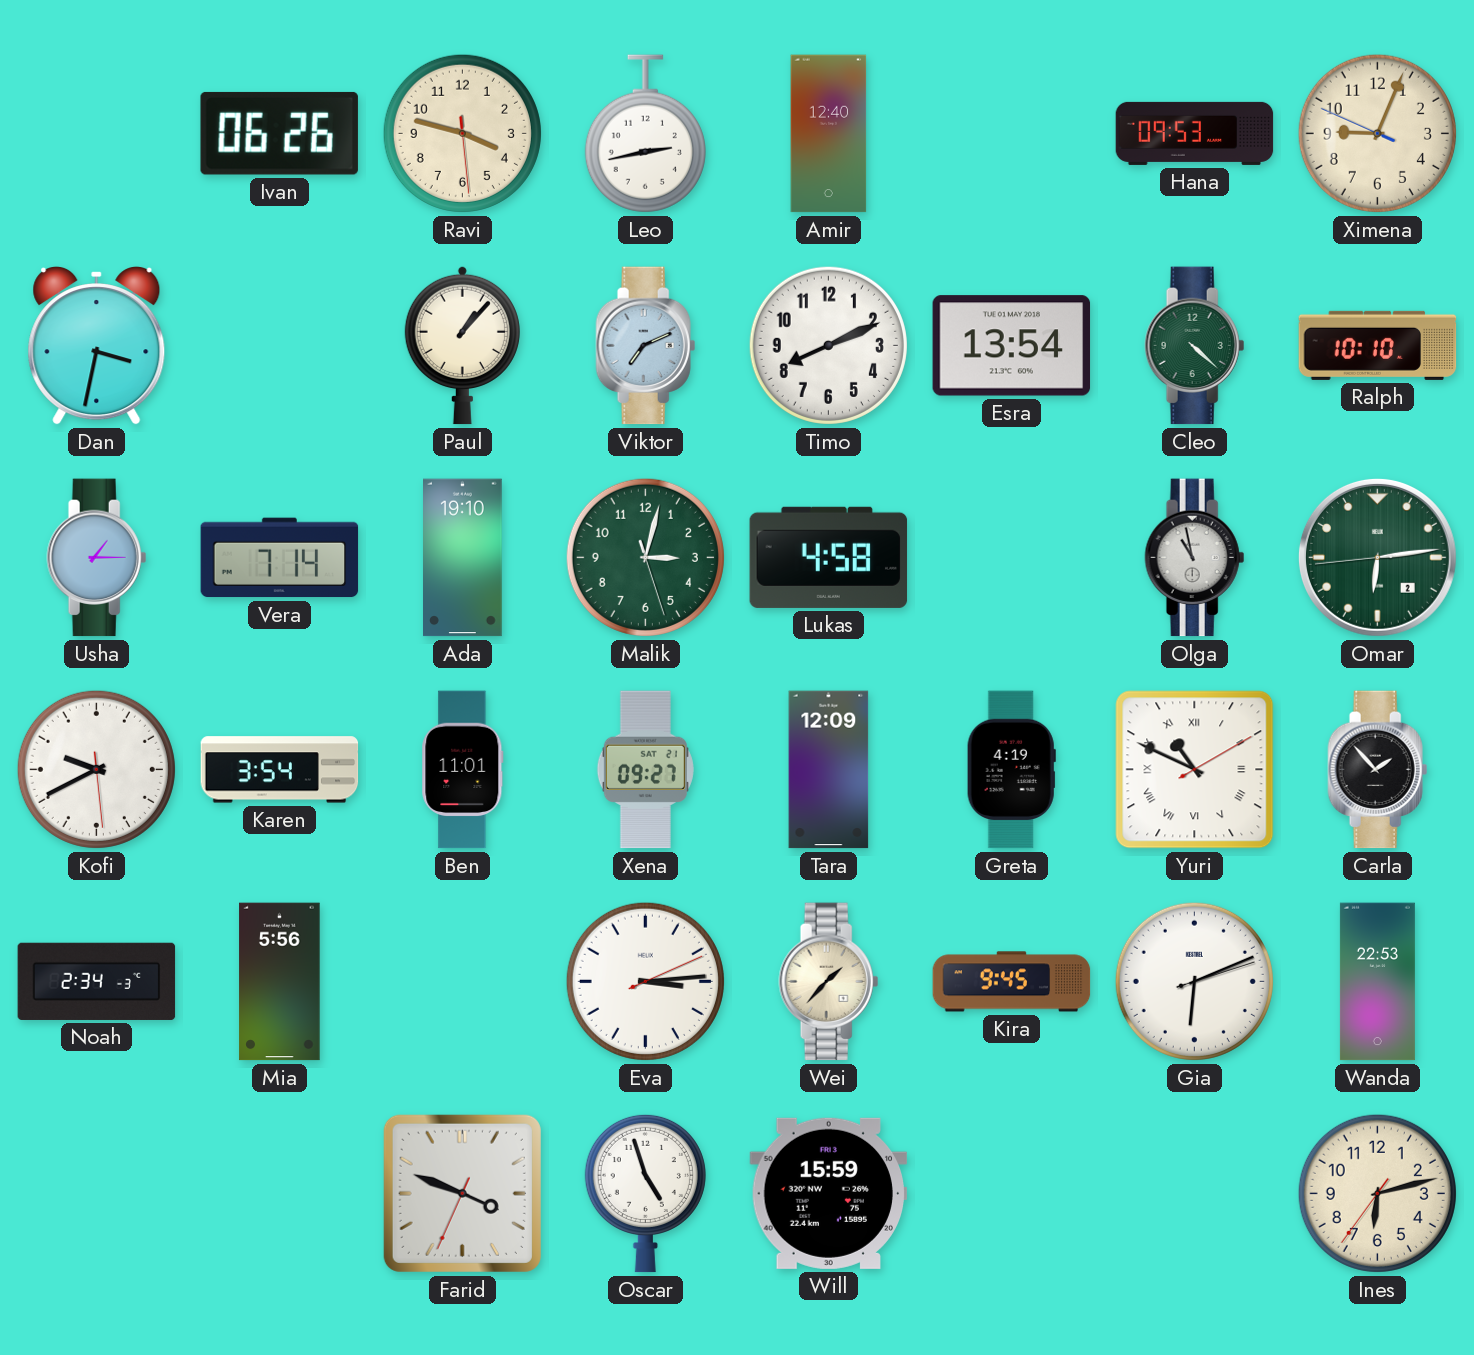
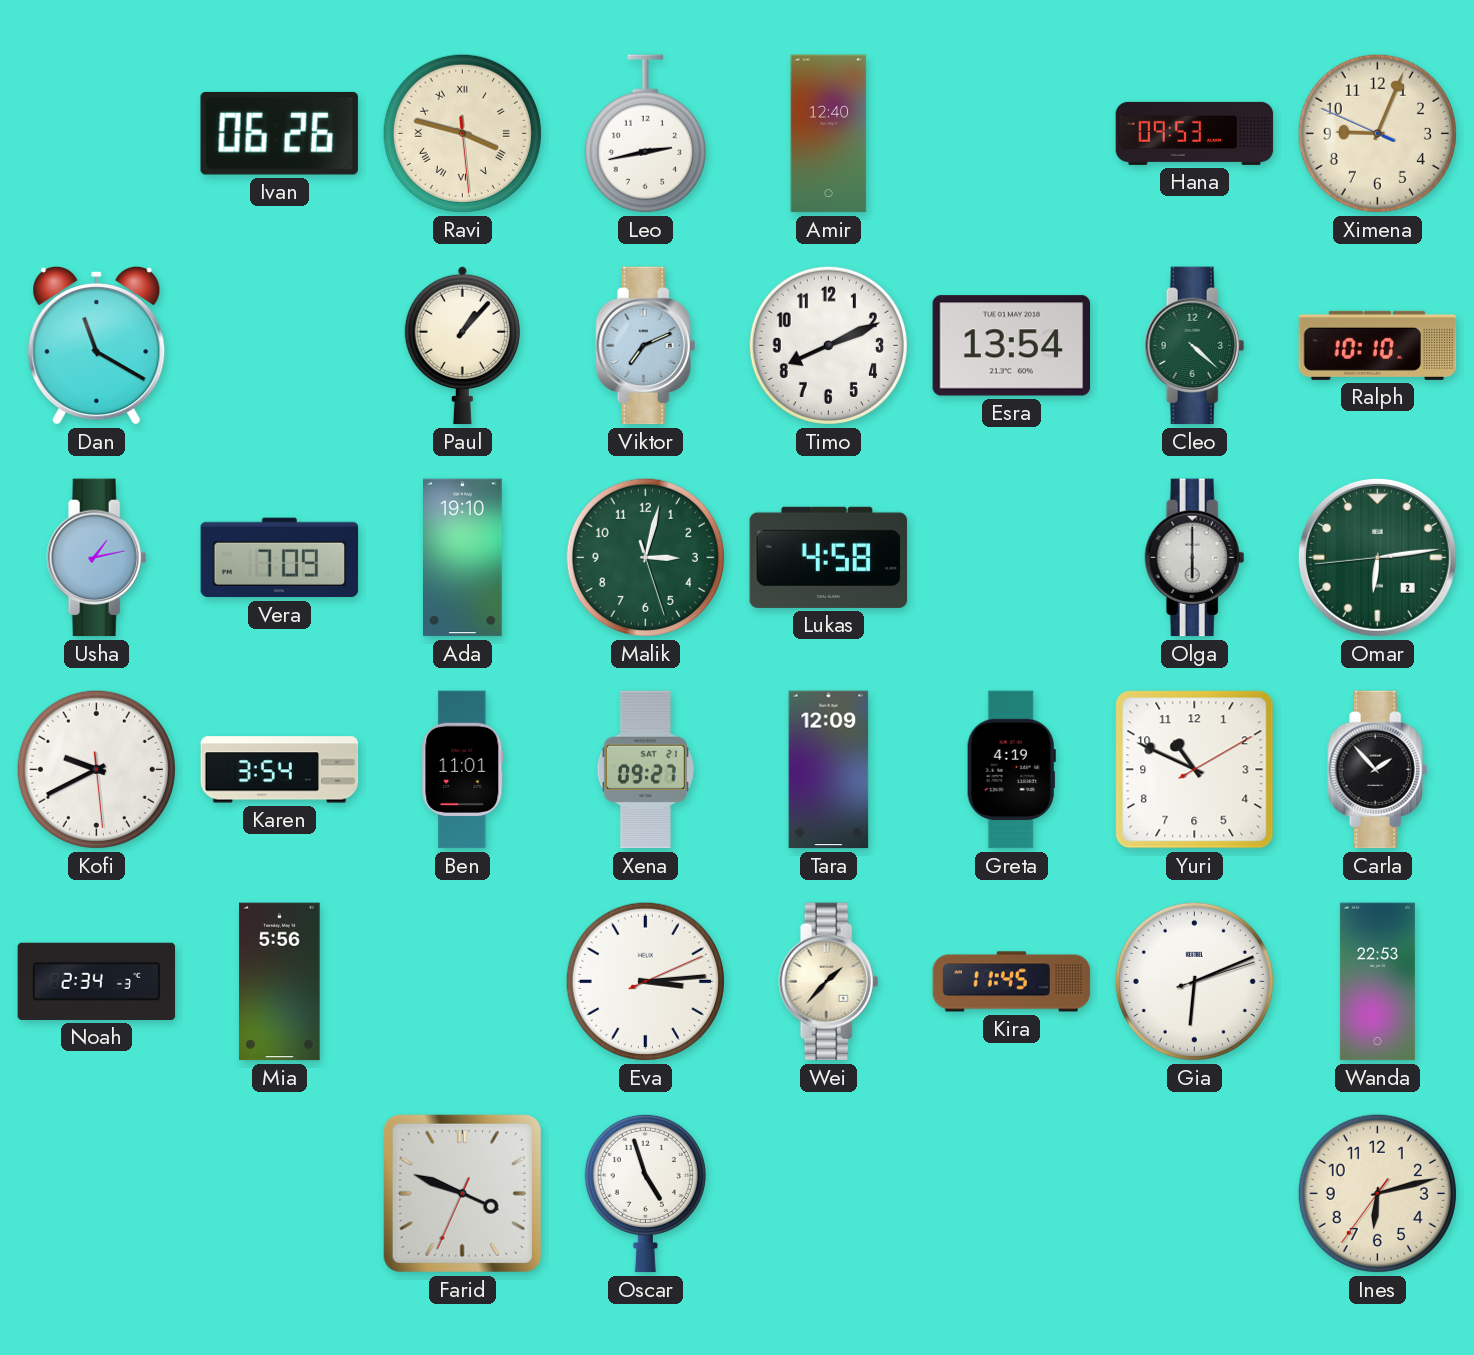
Ravi numerals: Arabic -> Roman (462, 133)
Dan: 3:32 -> 11:20 (97, 346)
Usha: 1:15 -> 1:13 (97, 558)
Vera: 7:14 -> 7:09 (280, 558)
Olga: 10:58 -> 6:00 (1195, 558)
Yuri numerals: Roman -> Arabic (1195, 770)
Kira: 9:45 -> 11:45 (1012, 982)
Will: 15:59 -> none (829, 1193)
